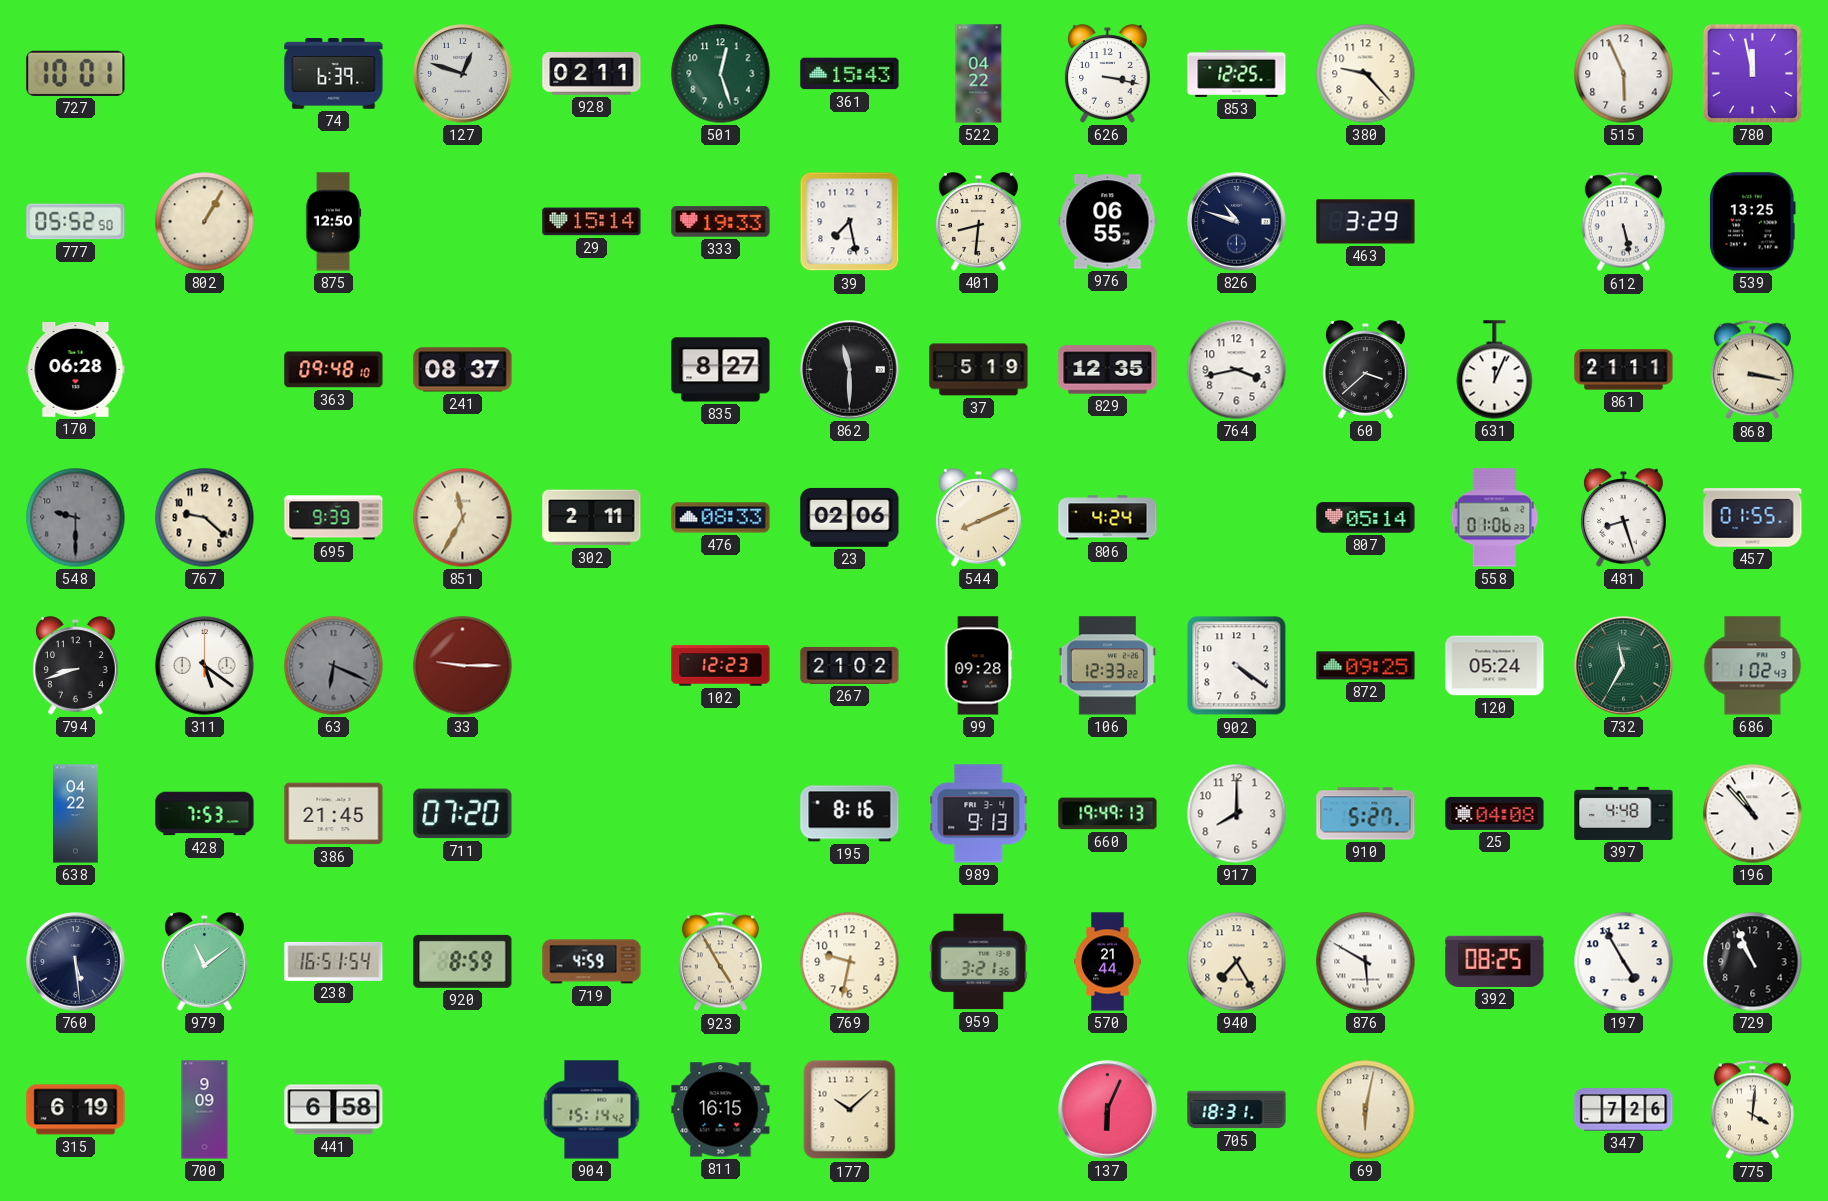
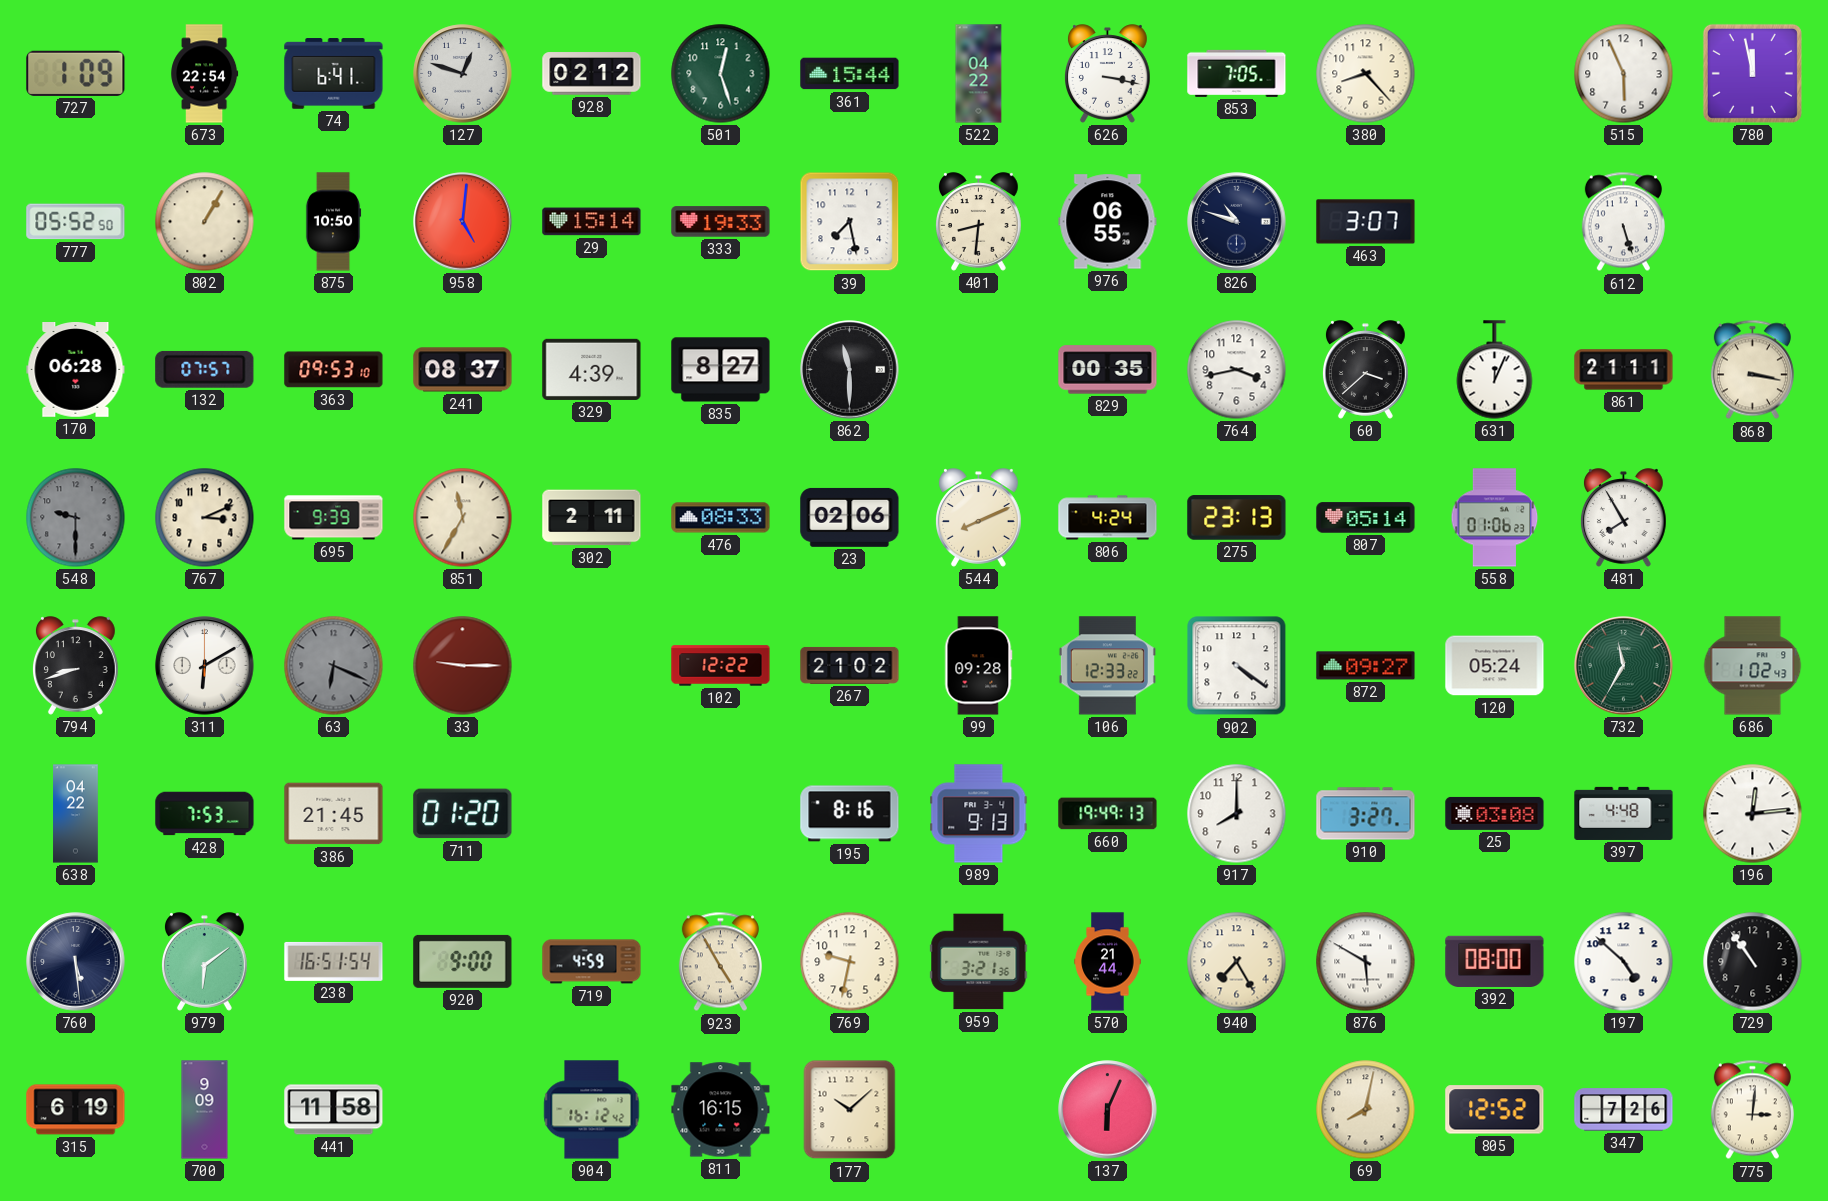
727: 10:01 -> 1:09 (76, 73)
673: none -> 22:54 (205, 74)
74: 6:39 -> 6:41 (334, 74)
928: 02:11 -> 02:12 (592, 74)
361: 15:43 -> 15:44 (850, 74)
853: 12:25 -> 7:05 (1237, 73)
380: 9:23 -> 8:23 (1366, 74)
875: 12:50 -> 10:50 (333, 222)
958: none -> 5:01 (463, 222)
463: 3:29 -> 3:07 (1366, 222)
612: 5:28 -> 5:27 (1623, 222)
539: 13:25 -> none (1752, 222)
132: none -> 07:57 (205, 369)
363: 09:48 -> 09:53 (334, 370)
329: none -> 4:39 (592, 369)
37: 5:19 -> none (979, 370)
829: 12:35 -> 00:35 (1108, 370)
767: 9:22 -> 3:11 (205, 518)
275: none -> 23:13 (1237, 518)
481: 8:27 -> 7:55 (1624, 518)
457: 01:55 -> none (1753, 518)
311: 5:21 -> 6:10 (205, 666)
102: 12:23 -> 12:22 (721, 666)
872: 09:25 -> 09:27 (1366, 666)
711: 07:20 -> 01:20 (463, 814)
910: 5:27 -> 3:27 (1366, 814)
25: 04:08 -> 03:08 (1495, 813)
196: 10:53 -> 12:14 (1753, 814)
979: 11:09 -> 6:09 (205, 962)
920: 8:59 -> 9:00 (463, 961)
392: 08:25 -> 08:00 (1495, 961)
197: 4:55 -> 4:52 (1624, 962)
729: 10:56 -> 10:54 (1753, 962)
441: 6:58 -> 11:58 (334, 1110)
904: 15:14 -> 16:12 (592, 1110)
705: 18:31 -> none (1237, 1110)
69: 6:02 -> 8:02 (1366, 1110)
805: none -> 12:52 (1495, 1110)
775: 4:01 -> 3:01 (1752, 1110)
